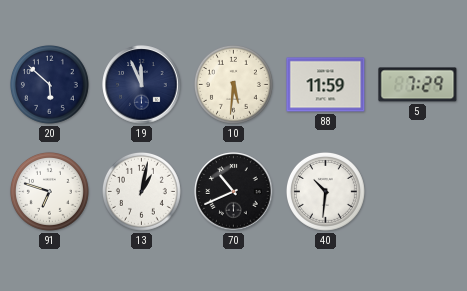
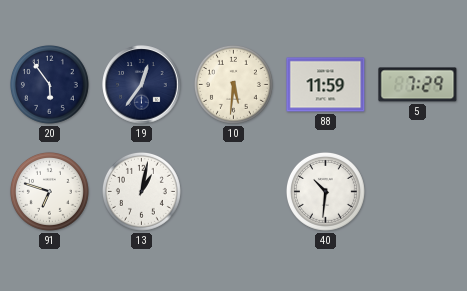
20: 5:52 -> 5:54 (49, 84)
19: 11:56 -> 12:36 (142, 85)
70: 10:41 -> none (234, 192)
